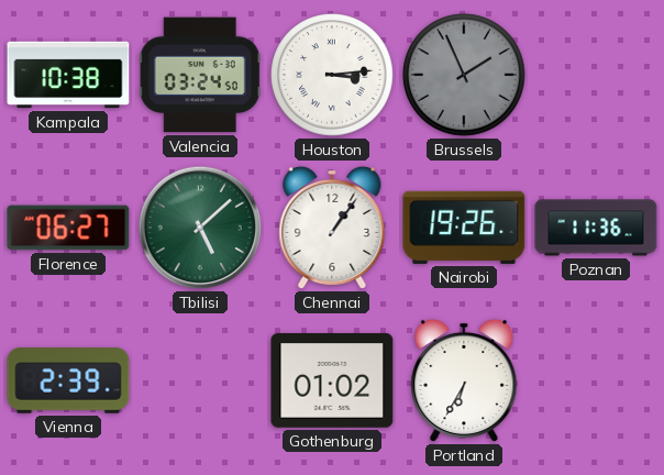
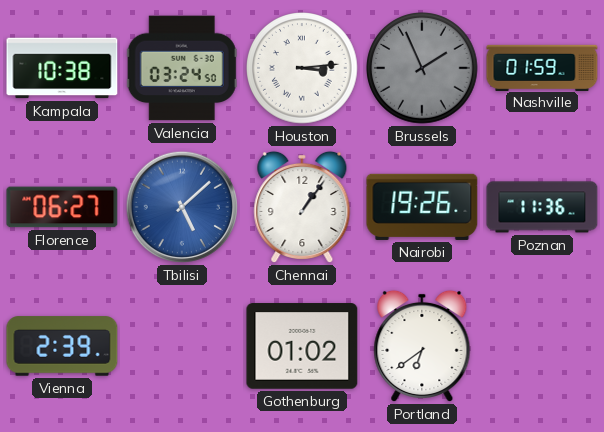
Nashville: none -> 01:59 (542, 67)
Tbilisi dial: green -> blue (182, 207)
Portland: 6:35 -> 6:39 (422, 346)
